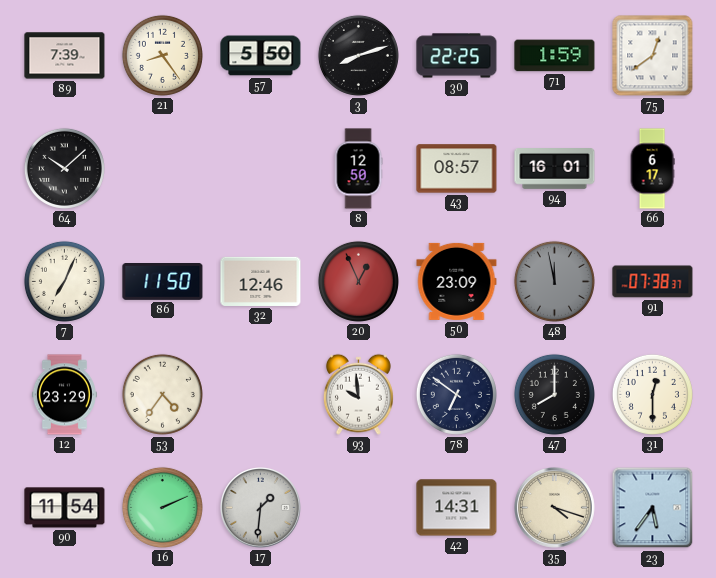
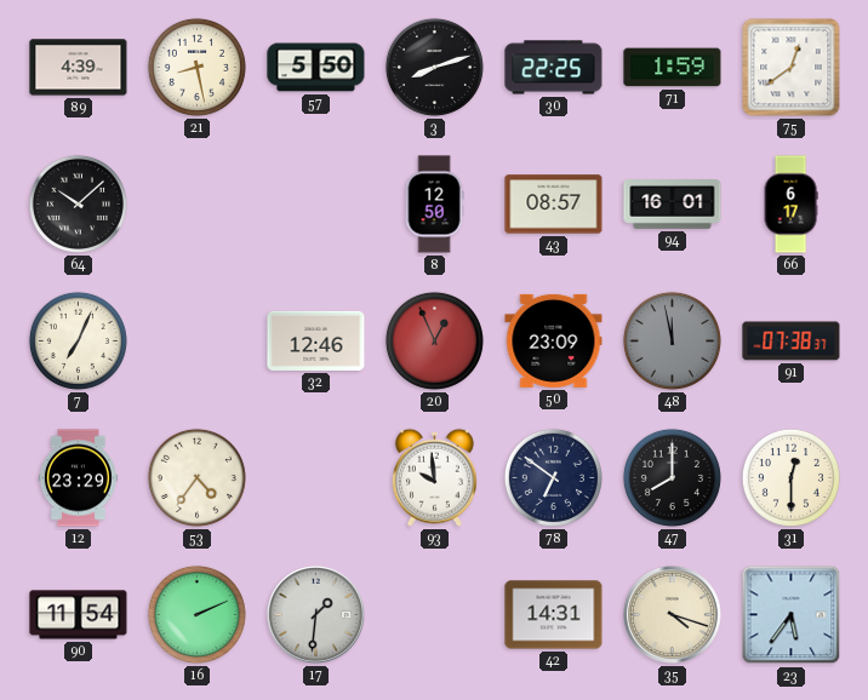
89: 7:39 -> 4:39 (79, 68)
21: 8:24 -> 8:28 (196, 67)
86: 11:50 -> none (163, 282)
